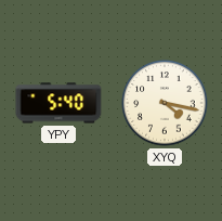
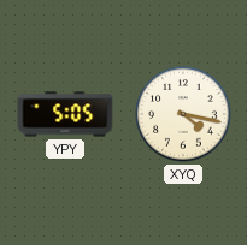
YPY: 5:40 -> 5:05 (65, 114)
